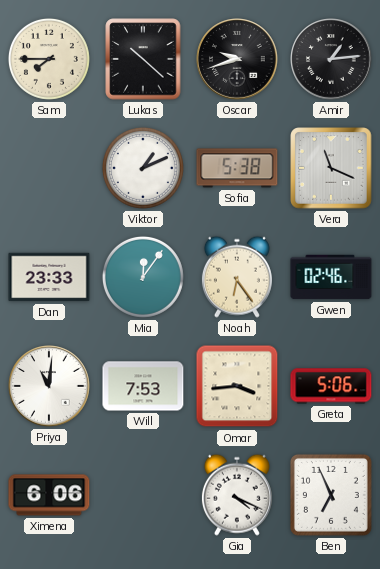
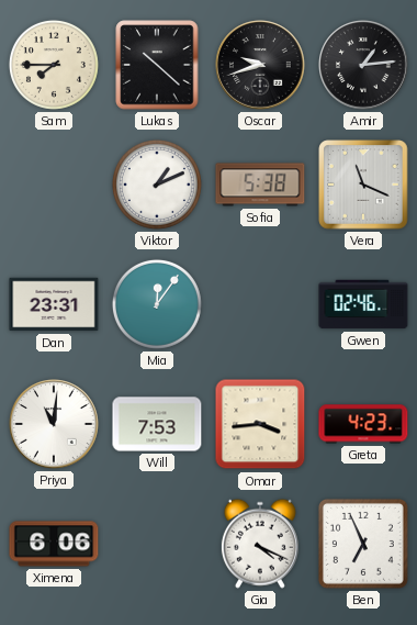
Dan: 23:33 -> 23:31 (54, 304)
Noah: 6:24 -> none (237, 277)
Greta: 5:06 -> 4:23 (363, 424)
